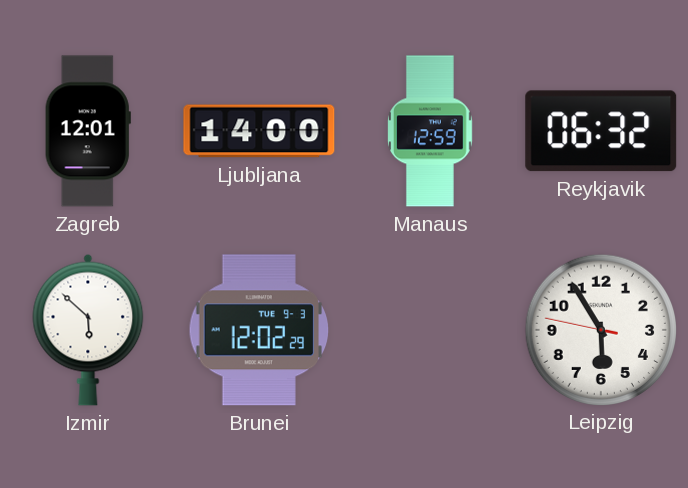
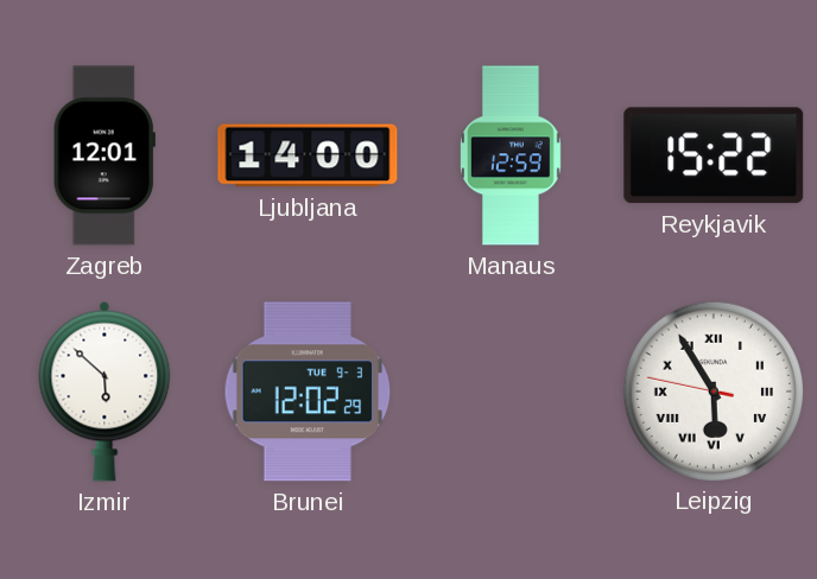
Reykjavik: 06:32 -> 15:22 (714, 155)
Leipzig numerals: Arabic -> Roman (712, 390)
